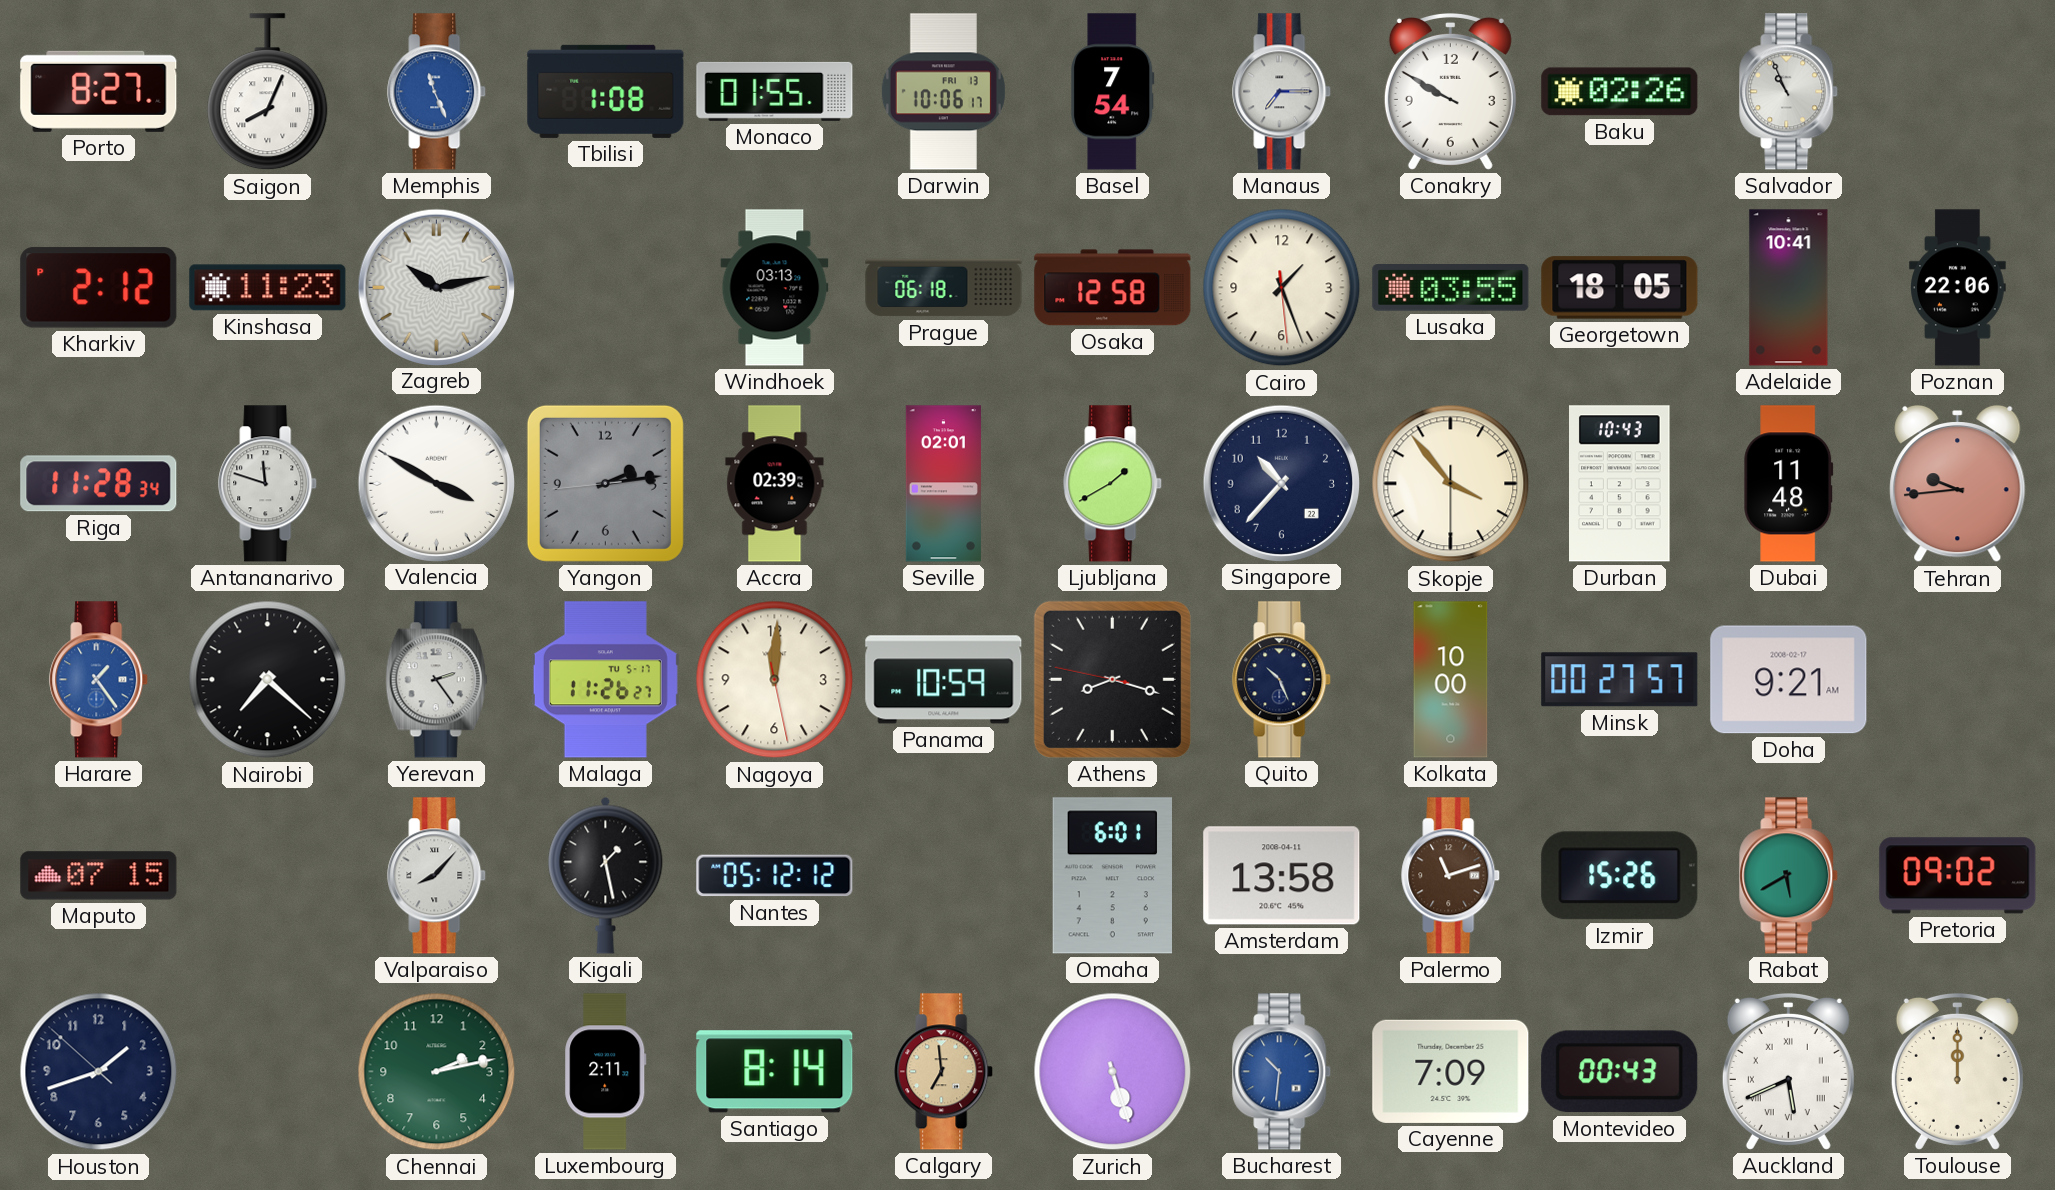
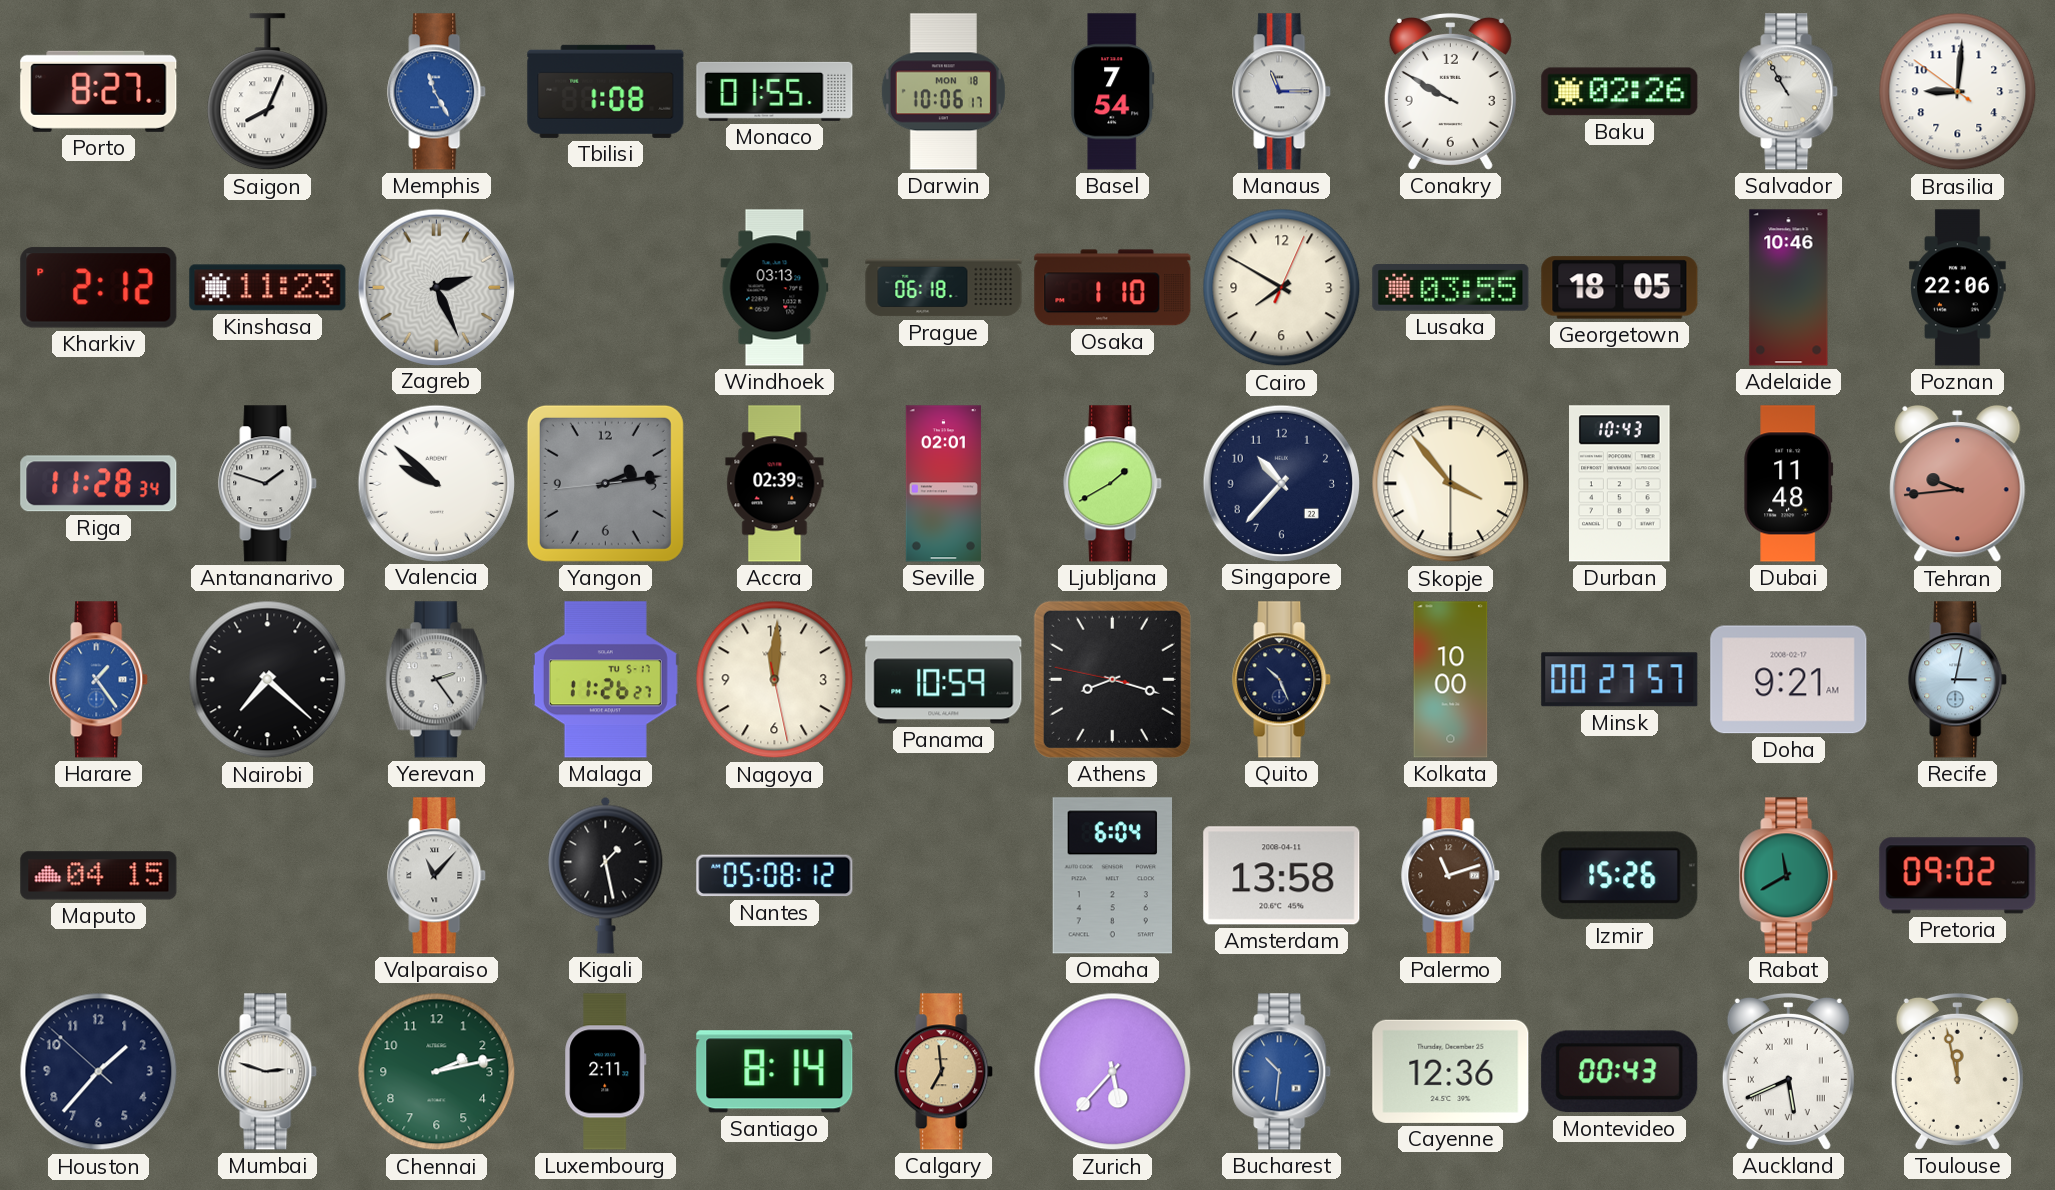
Memphis: 11:26 -> 11:25 (437, 92)
Darwin date: FRI 13 -> MON 18 (943, 92)
Manaus: 7:15 -> 11:15 (1282, 92)
Salvador: 10:56 -> 10:55 (1789, 92)
Brasilia: none -> 9:00 (1958, 92)
Zagreb: 10:13 -> 2:26 (436, 287)
Osaka: 12:58 -> 1:10 (1113, 288)
Cairo: 1:26 -> 7:50 (1282, 288)
Adelaide: 10:41 -> 10:46 (1789, 288)
Antananarivo: 11:48 -> 1:48 (268, 484)
Valencia: 3:50 -> 9:52 (436, 483)
Recife: none -> 3:02 (1958, 680)
Maputo: 07:15 -> 04:15 (99, 876)
Valparaiso: 8:07 -> 11:07 (437, 876)
Nantes: 05:12 -> 05:08 (775, 876)
Omaha: 6:01 -> 6:04 (1112, 876)
Rabat: 5:40 -> 11:40 (1789, 876)
Houston: 1:41 -> 1:36 (99, 1072)
Mumbai: none -> 2:48 (268, 1072)
Zurich: 5:27 -> 5:37 (1113, 1072)
Cayenne: 7:09 -> 12:36 (1451, 1071)
Toulouse: 12:00 -> 11:58 (1957, 1071)
